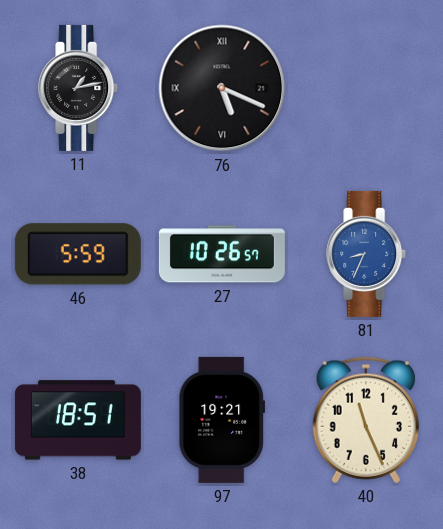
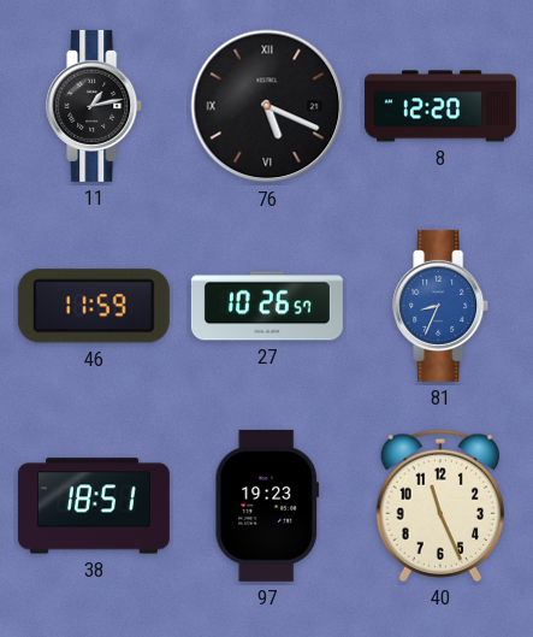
8: none -> 12:20 (440, 106)
46: 5:59 -> 11:59 (94, 306)
97: 19:21 -> 19:23 (267, 506)
